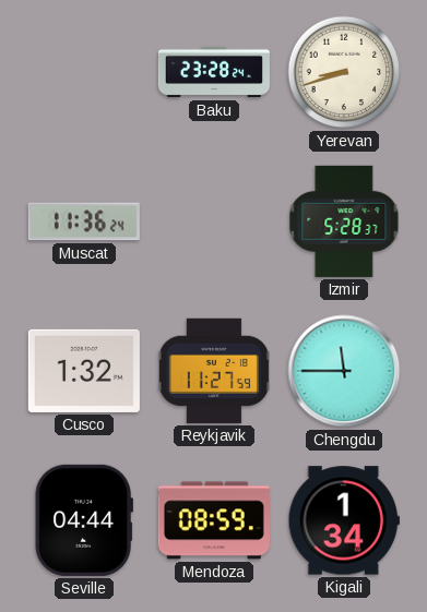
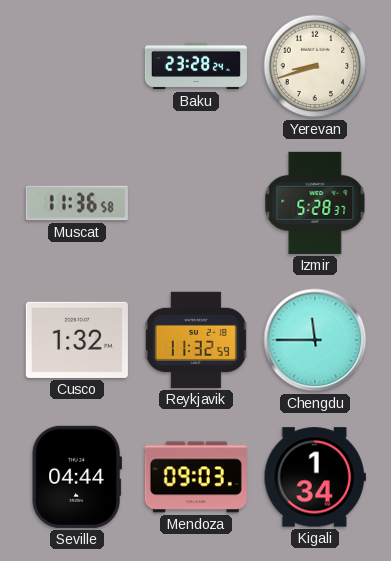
Muscat: 11:36:24 -> 11:36:58 (77, 203)
Reykjavik: 11:27 -> 11:32 (196, 340)
Mendoza: 08:59 -> 09:03 (196, 477)
